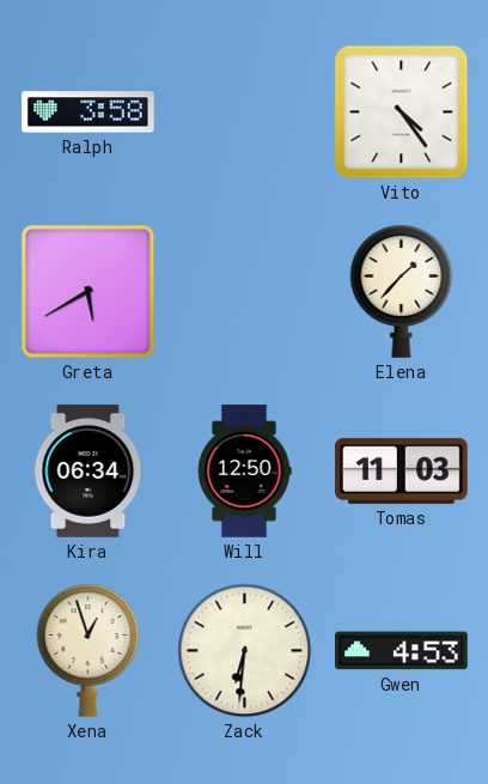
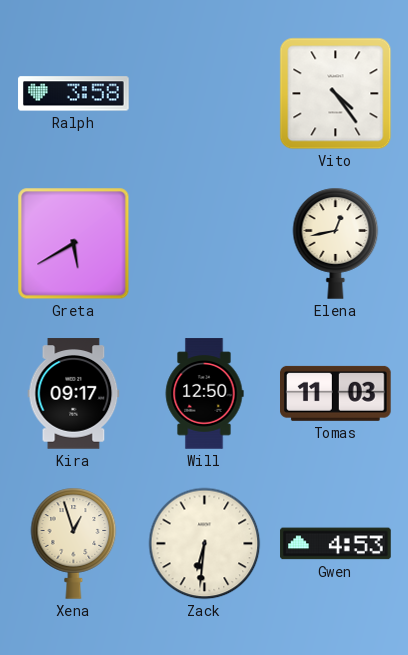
Elena: 1:37 -> 12:43 (336, 243)
Kira: 06:34 -> 09:17 (74, 394)
